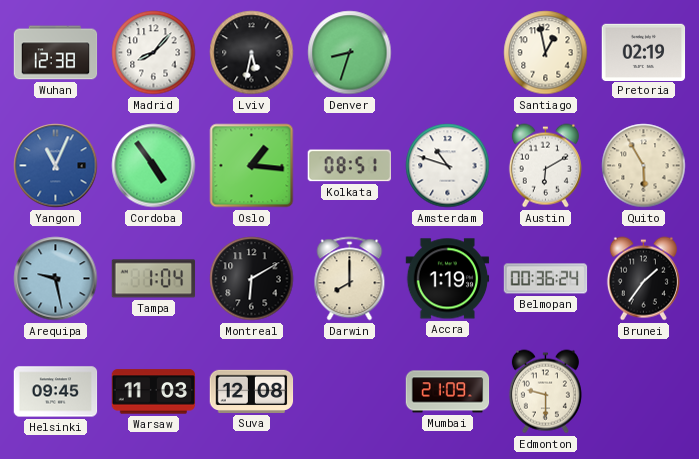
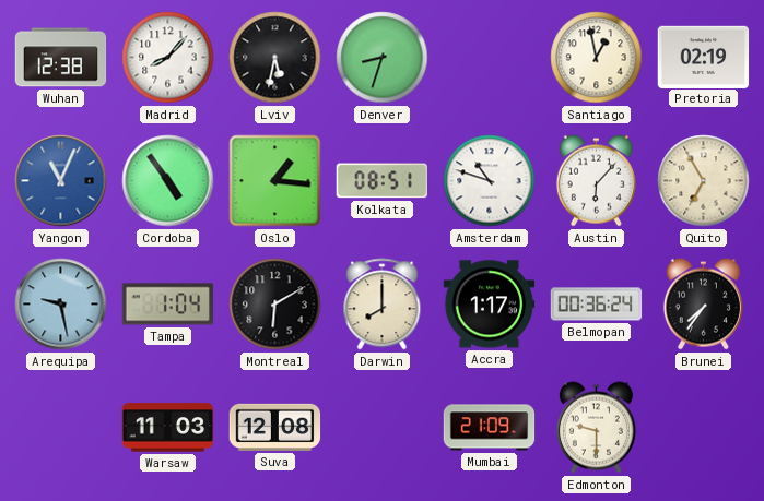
Austin: 6:10 -> 6:07 (596, 181)
Quito: 5:55 -> 6:55 (704, 181)
Accra: 1:19 -> 1:17 (490, 305)
Brunei: 1:36 -> 7:36 (703, 305)
Helsinki: 09:45 -> none (56, 392)
